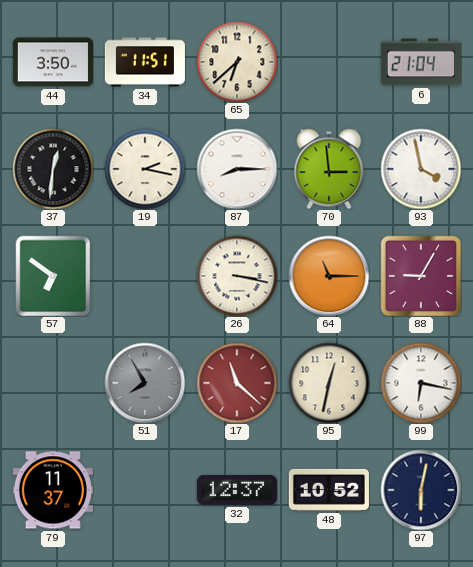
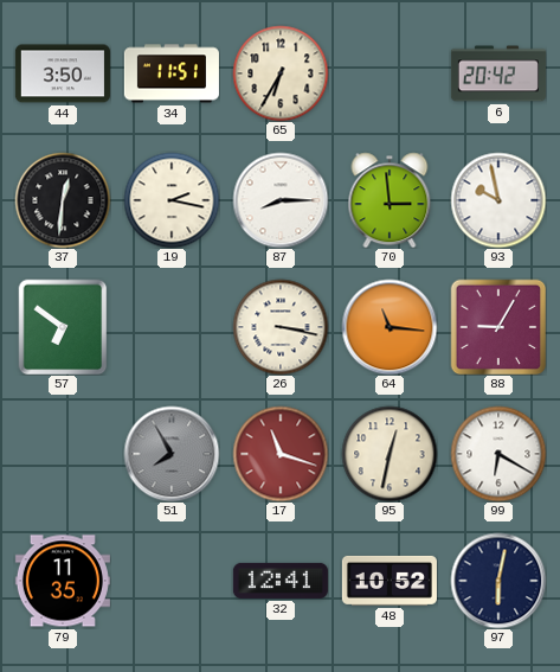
65: 6:38 -> 6:35 (281, 73)
6: 21:04 -> 20:42 (498, 73)
93: 3:58 -> 9:58 (498, 200)
64: 11:15 -> 11:16 (390, 327)
17: 11:22 -> 11:18 (281, 454)
99: 6:17 -> 6:20 (498, 454)
79: 11:37 -> 11:35 (63, 581)
32: 12:37 -> 12:41 (281, 581)
